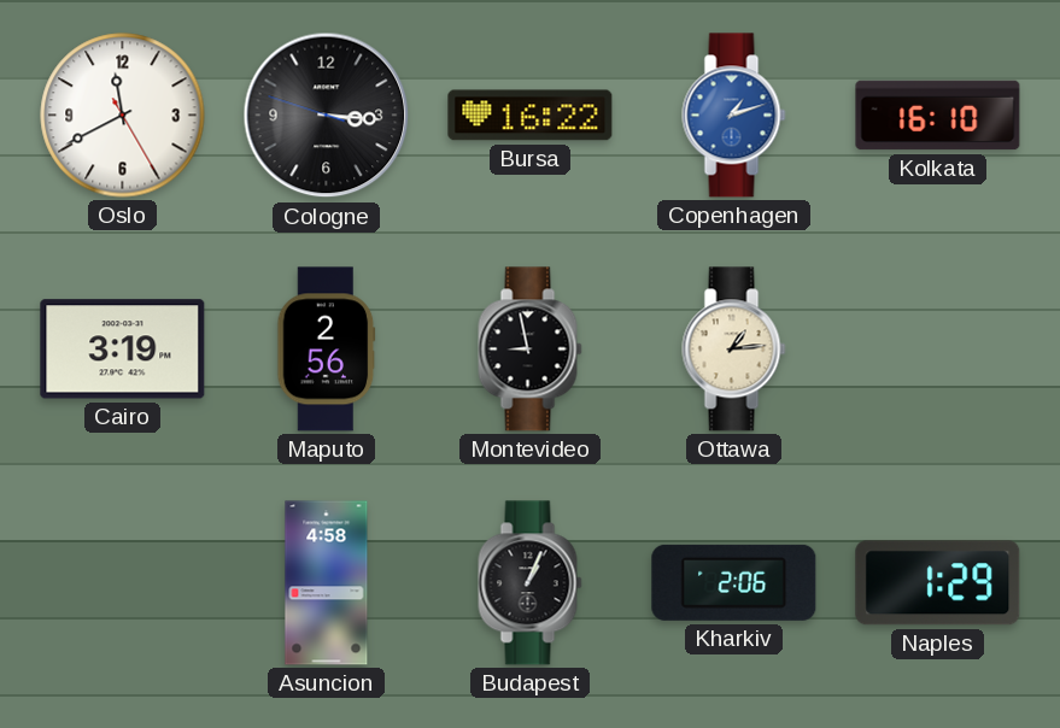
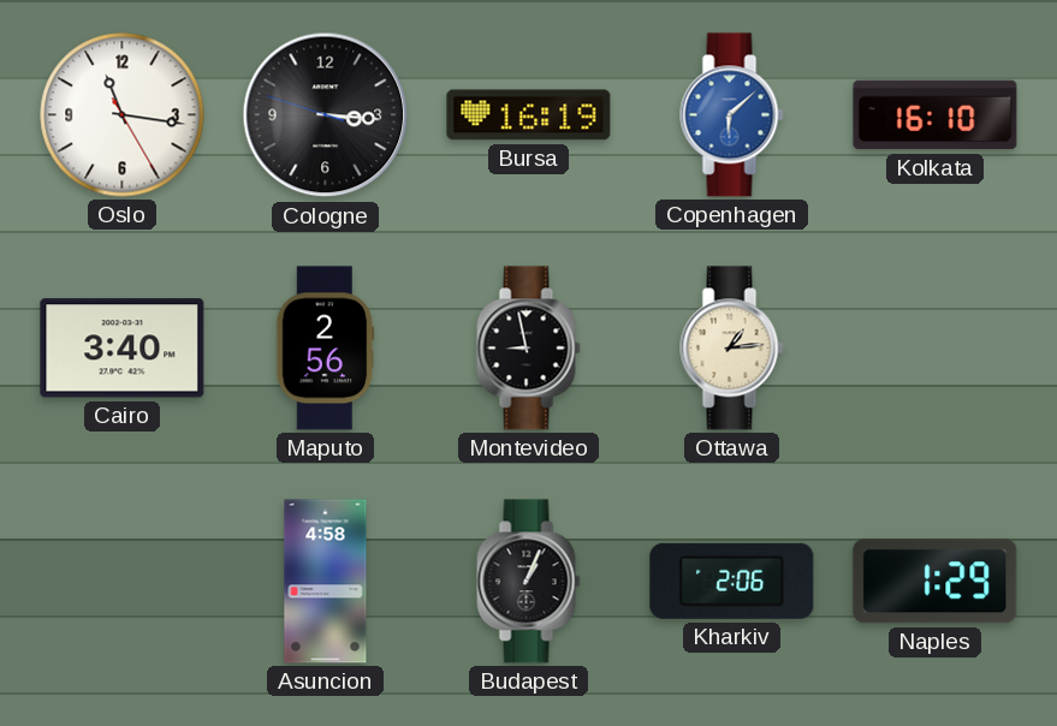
Oslo: 11:40 -> 11:16 (123, 115)
Bursa: 16:22 -> 16:19 (529, 115)
Copenhagen: 1:12 -> 6:08 (732, 115)
Cairo: 3:19 -> 3:40 (123, 349)
